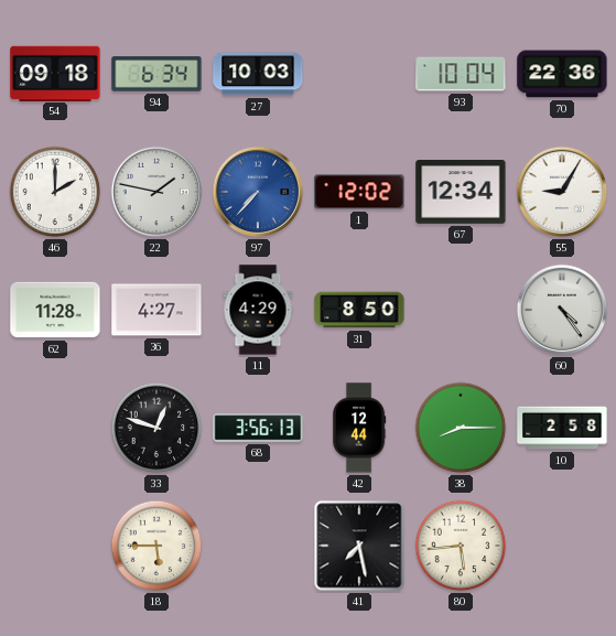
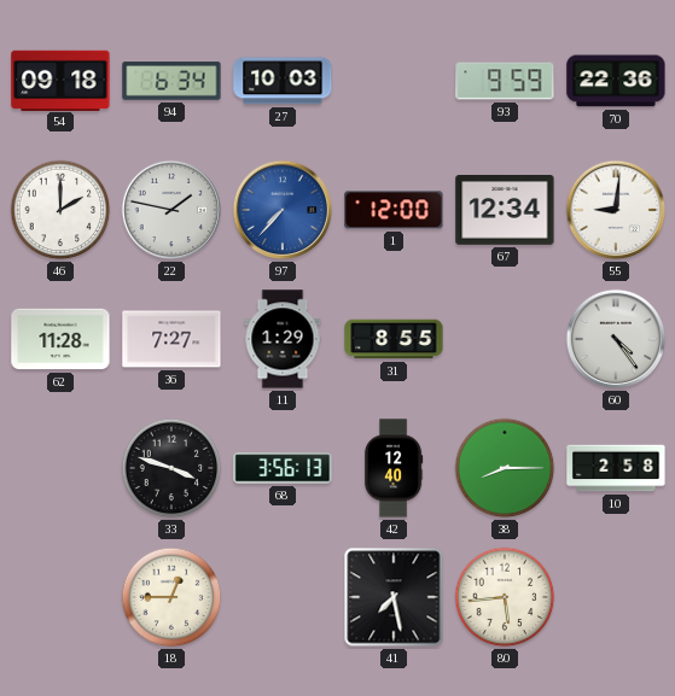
93: 10:04 -> 9:59 (505, 81)
1: 12:02 -> 12:00 (394, 210)
55: 9:05 -> 9:01 (616, 210)
36: 4:27 -> 7:27 (171, 339)
11: 4:29 -> 1:29 (283, 339)
31: 8:50 -> 8:55 (394, 339)
33: 12:48 -> 3:48 (171, 468)
42: 12:44 -> 12:40 (394, 468)
18: 5:45 -> 12:45 (171, 597)
